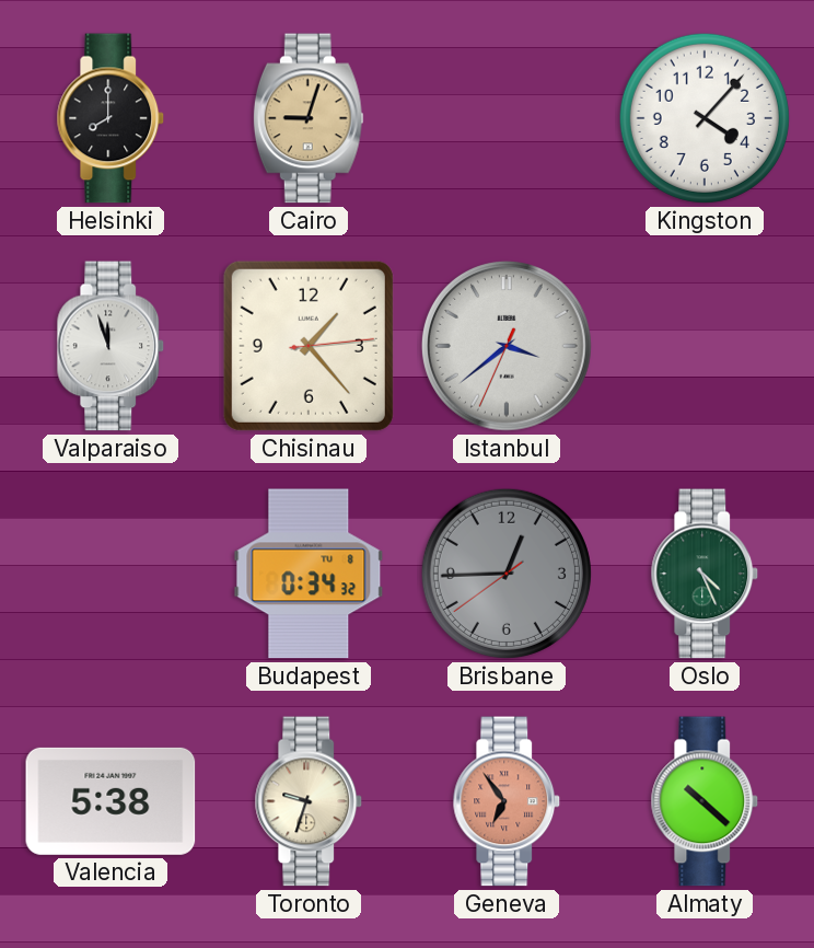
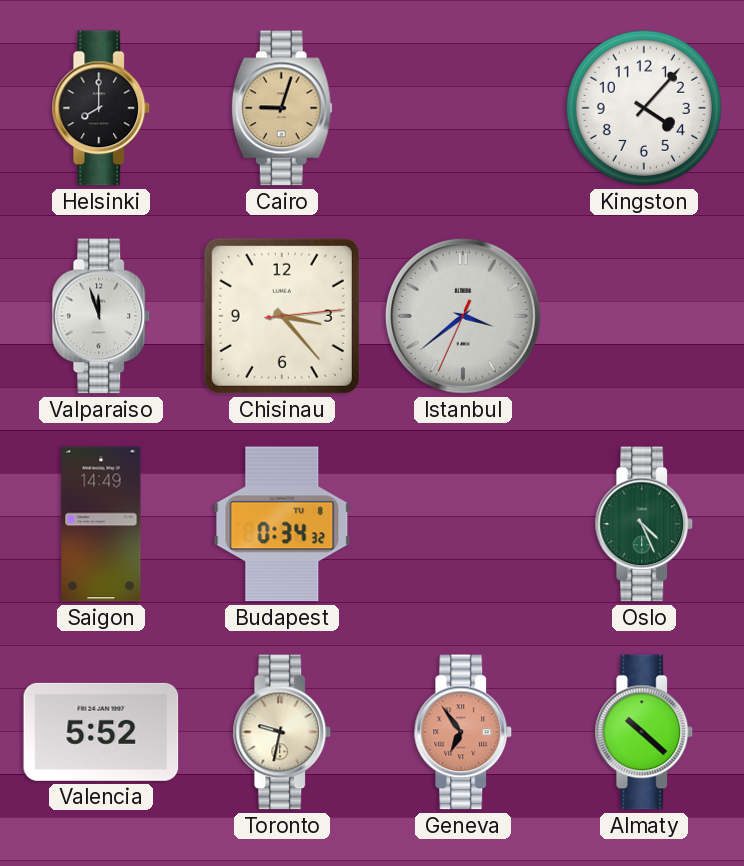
Chisinau: 1:23 -> 3:23 (282, 316)
Saigon: none -> 14:49 (101, 524)
Brisbane: 12:44 -> none (507, 574)
Valencia: 5:38 -> 5:52 (101, 732)
Toronto: 9:33 -> 9:32 (282, 732)
